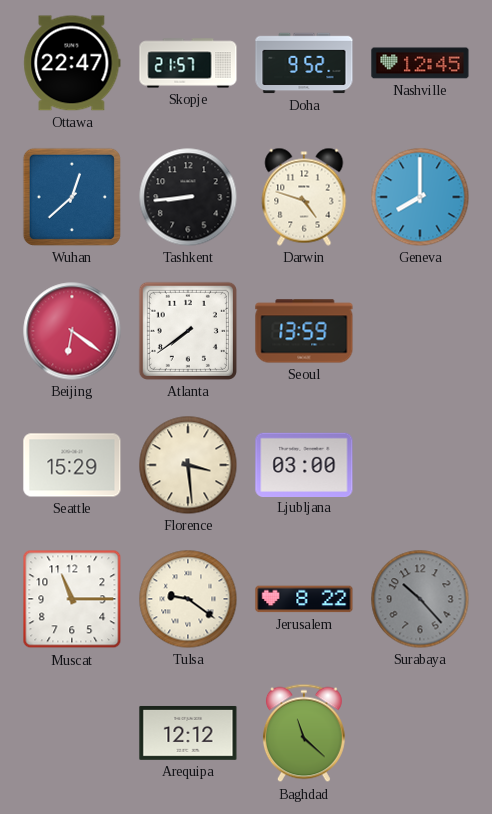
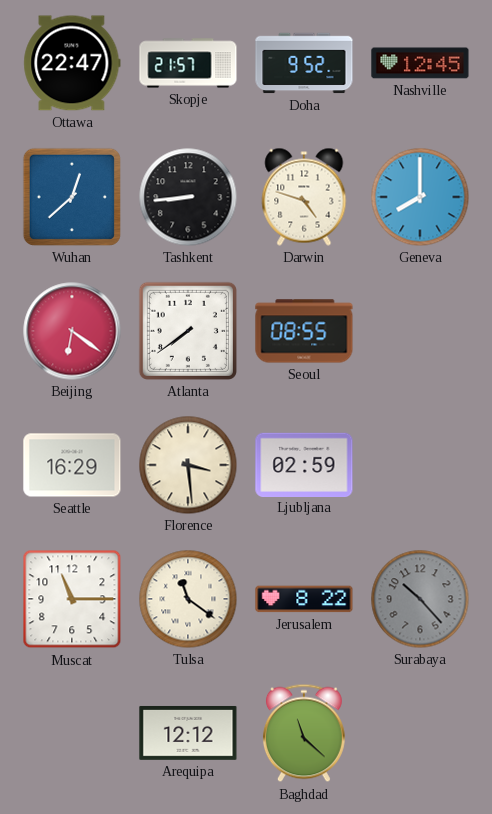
Seoul: 13:59 -> 08:55 (304, 331)
Seattle: 15:29 -> 16:29 (72, 465)
Ljubljana: 03:00 -> 02:59 (304, 464)
Tulsa: 9:21 -> 11:21 (188, 599)
